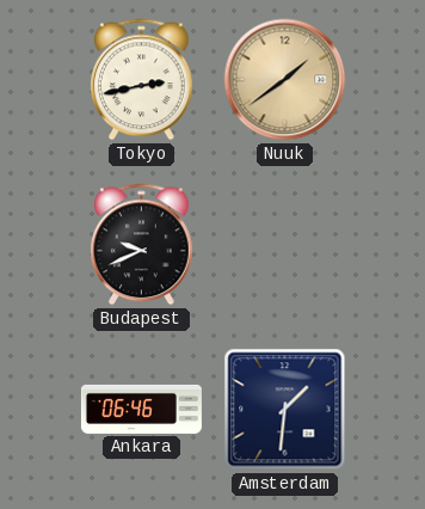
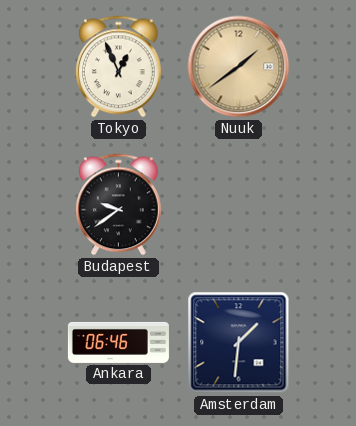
Tokyo: 2:43 -> 12:56 (119, 67)
Budapest: 9:41 -> 9:39 (119, 205)
